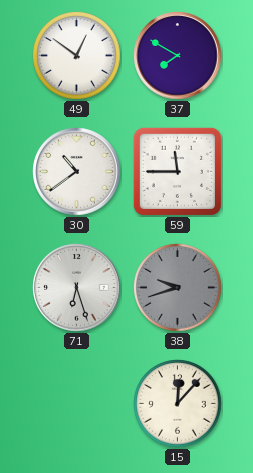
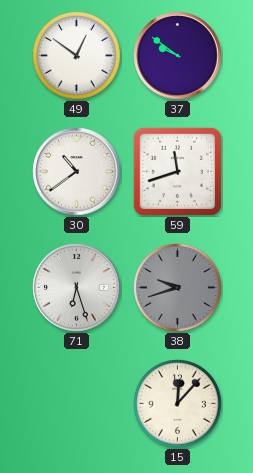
37: 7:50 -> 9:51 (178, 56)
59: 11:45 -> 11:42 (177, 171)
